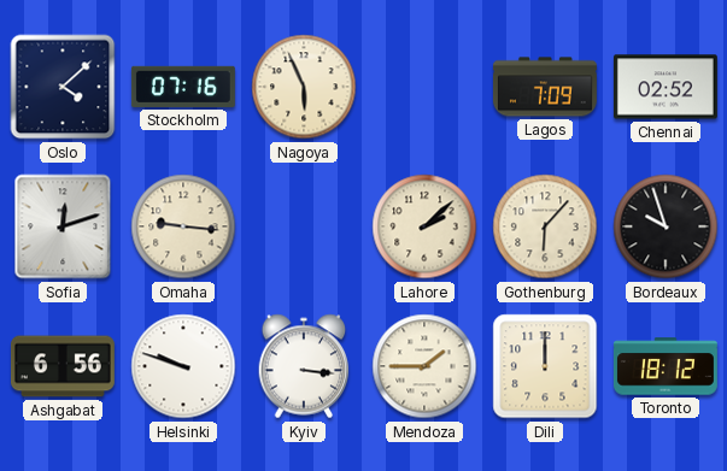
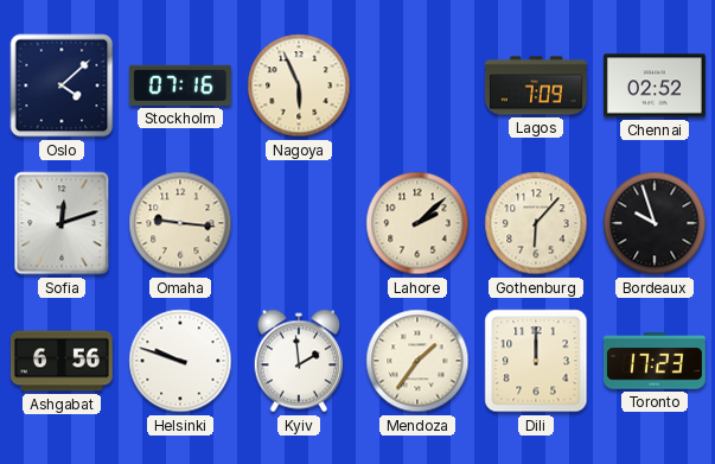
Kyiv: 3:16 -> 1:59 (299, 361)
Mendoza: 1:45 -> 1:36 (417, 361)
Toronto: 18:12 -> 17:23 (655, 361)
